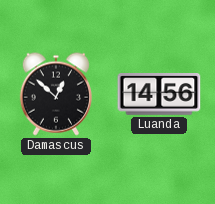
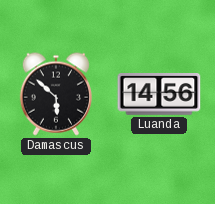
Damascus: 12:52 -> 5:52 (56, 94)
